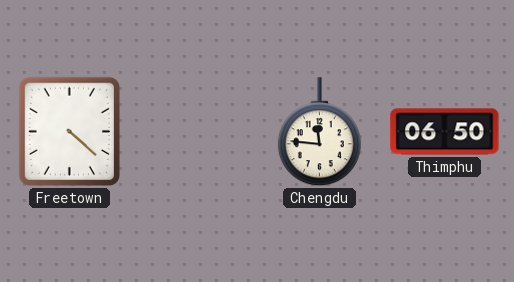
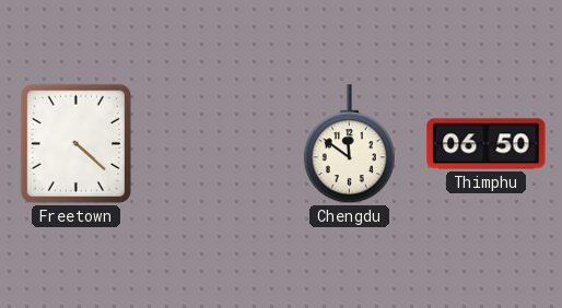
Chengdu: 11:46 -> 11:51 (349, 144)
